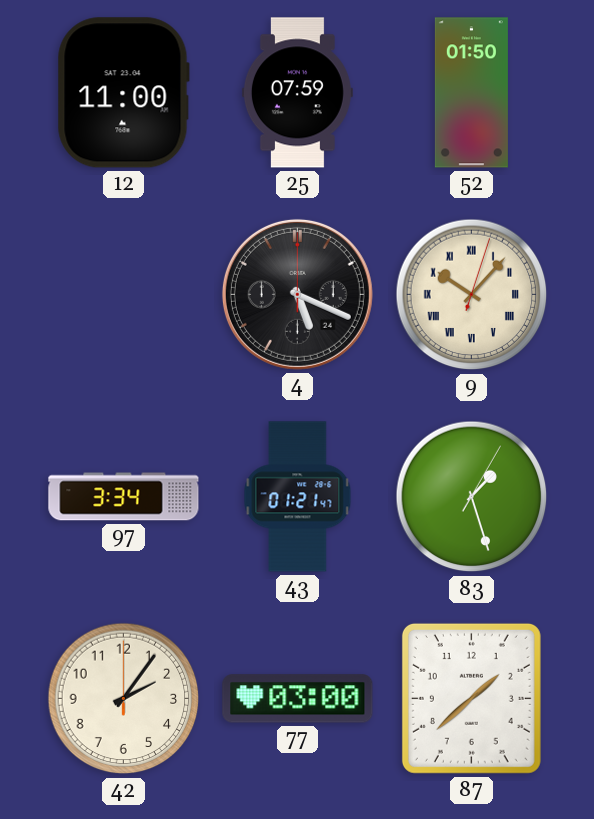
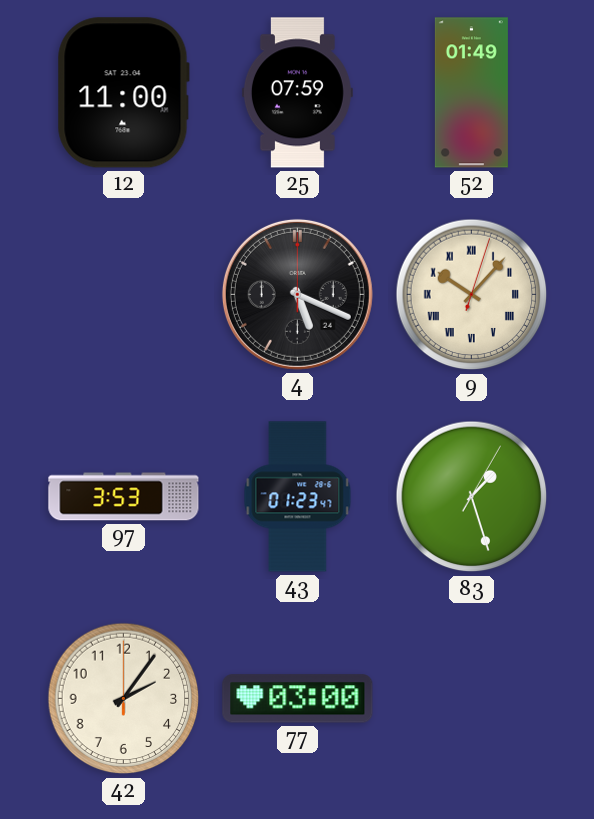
52: 01:50 -> 01:49 (471, 93)
97: 3:34 -> 3:53 (124, 497)
43: 01:21 -> 01:23 (298, 497)
87: 1:38 -> none (471, 698)
